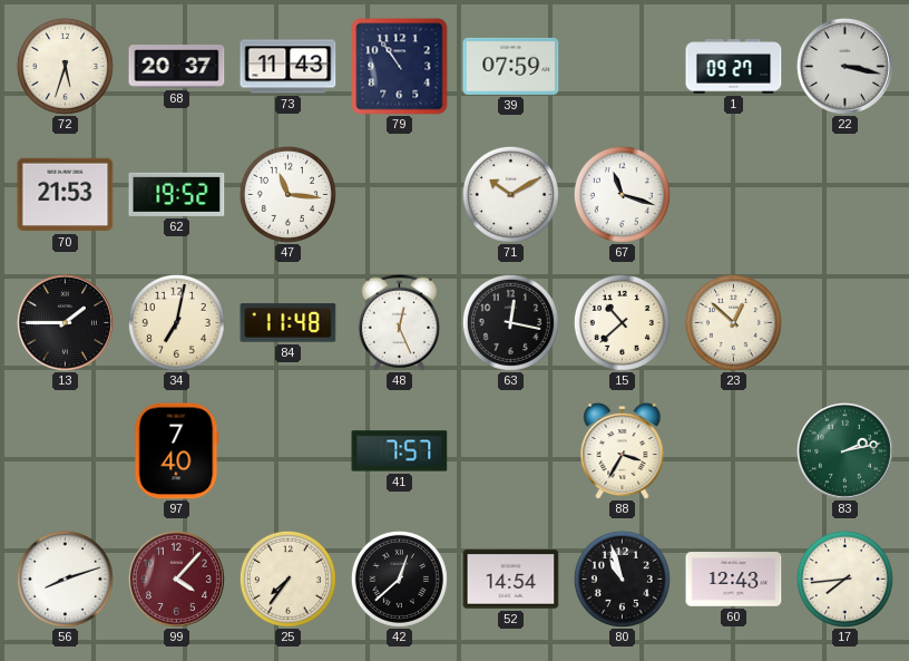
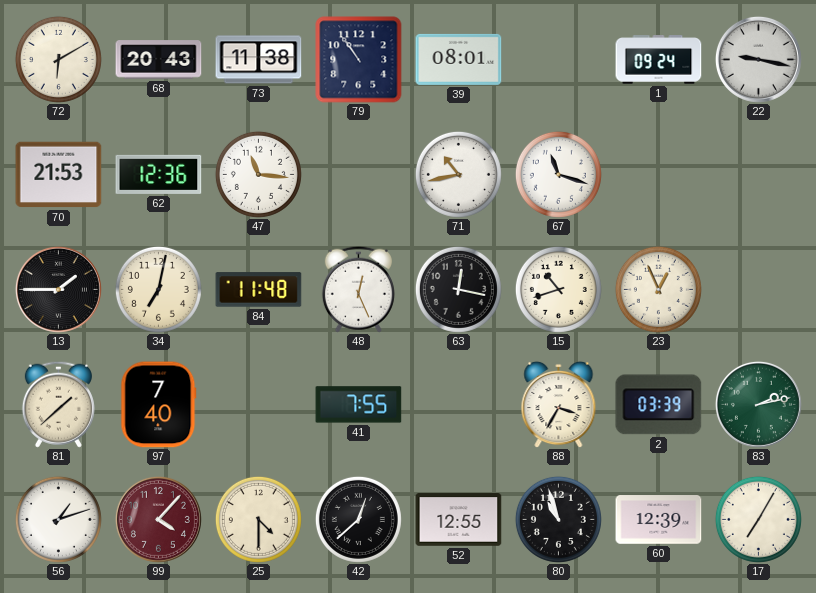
72: 5:33 -> 6:10 (58, 59)
68: 20:37 -> 20:43 (159, 60)
73: 11:43 -> 11:38 (259, 60)
39: 07:59 -> 08:01 (459, 59)
1: 09:27 -> 09:24 (659, 60)
22: 3:17 -> 9:17 (758, 59)
62: 19:52 -> 12:36 (159, 174)
71: 10:10 -> 10:43 (458, 174)
15: 10:38 -> 10:42 (558, 289)
23: 12:52 -> 12:56 (658, 289)
81: none -> 1:38 (58, 404)
41: 7:57 -> 7:55 (359, 405)
2: none -> 03:39 (659, 405)
56: 8:12 -> 1:12 (58, 519)
25: 7:36 -> 4:30 (258, 519)
52: 14:54 -> 12:55 (459, 520)
60: 12:43 -> 12:39 (659, 520)
17: 7:44 -> 7:05 (758, 519)
